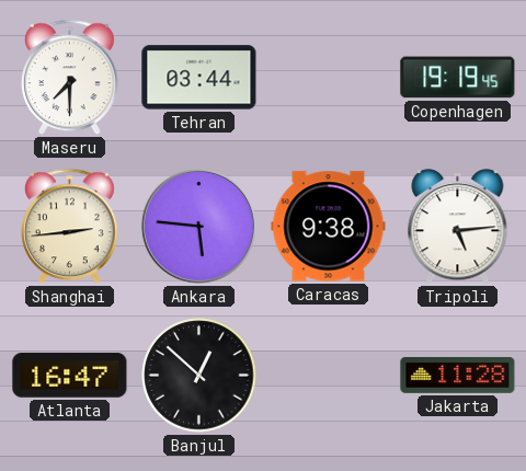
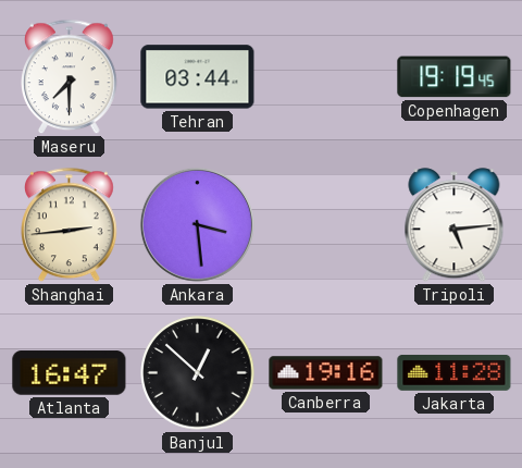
Ankara: 5:46 -> 3:29 (197, 224)
Caracas: 9:38 -> none (329, 227)
Canberra: none -> 19:16 (326, 373)
